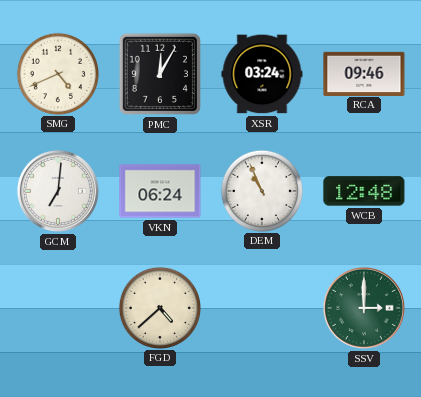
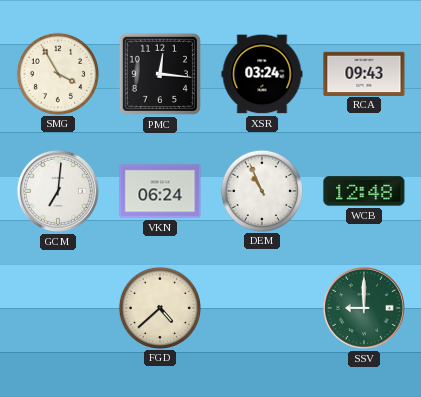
SMG: 4:41 -> 3:55 (57, 73)
PMC: 12:05 -> 12:16 (160, 74)
RCA: 09:46 -> 09:43 (364, 73)
SSV: 3:00 -> 9:00 (364, 308)
